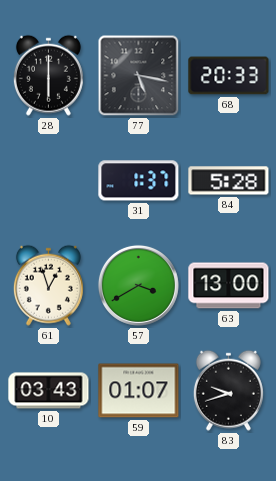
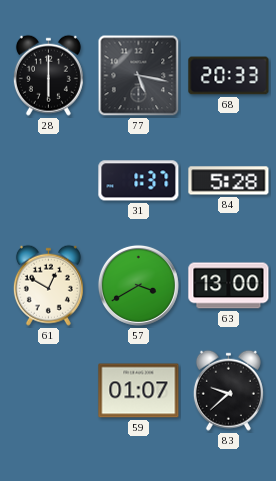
61: 12:57 -> 12:50 (48, 285)
10: 03:43 -> none (49, 391)
83: 9:42 -> 9:38 (228, 390)
